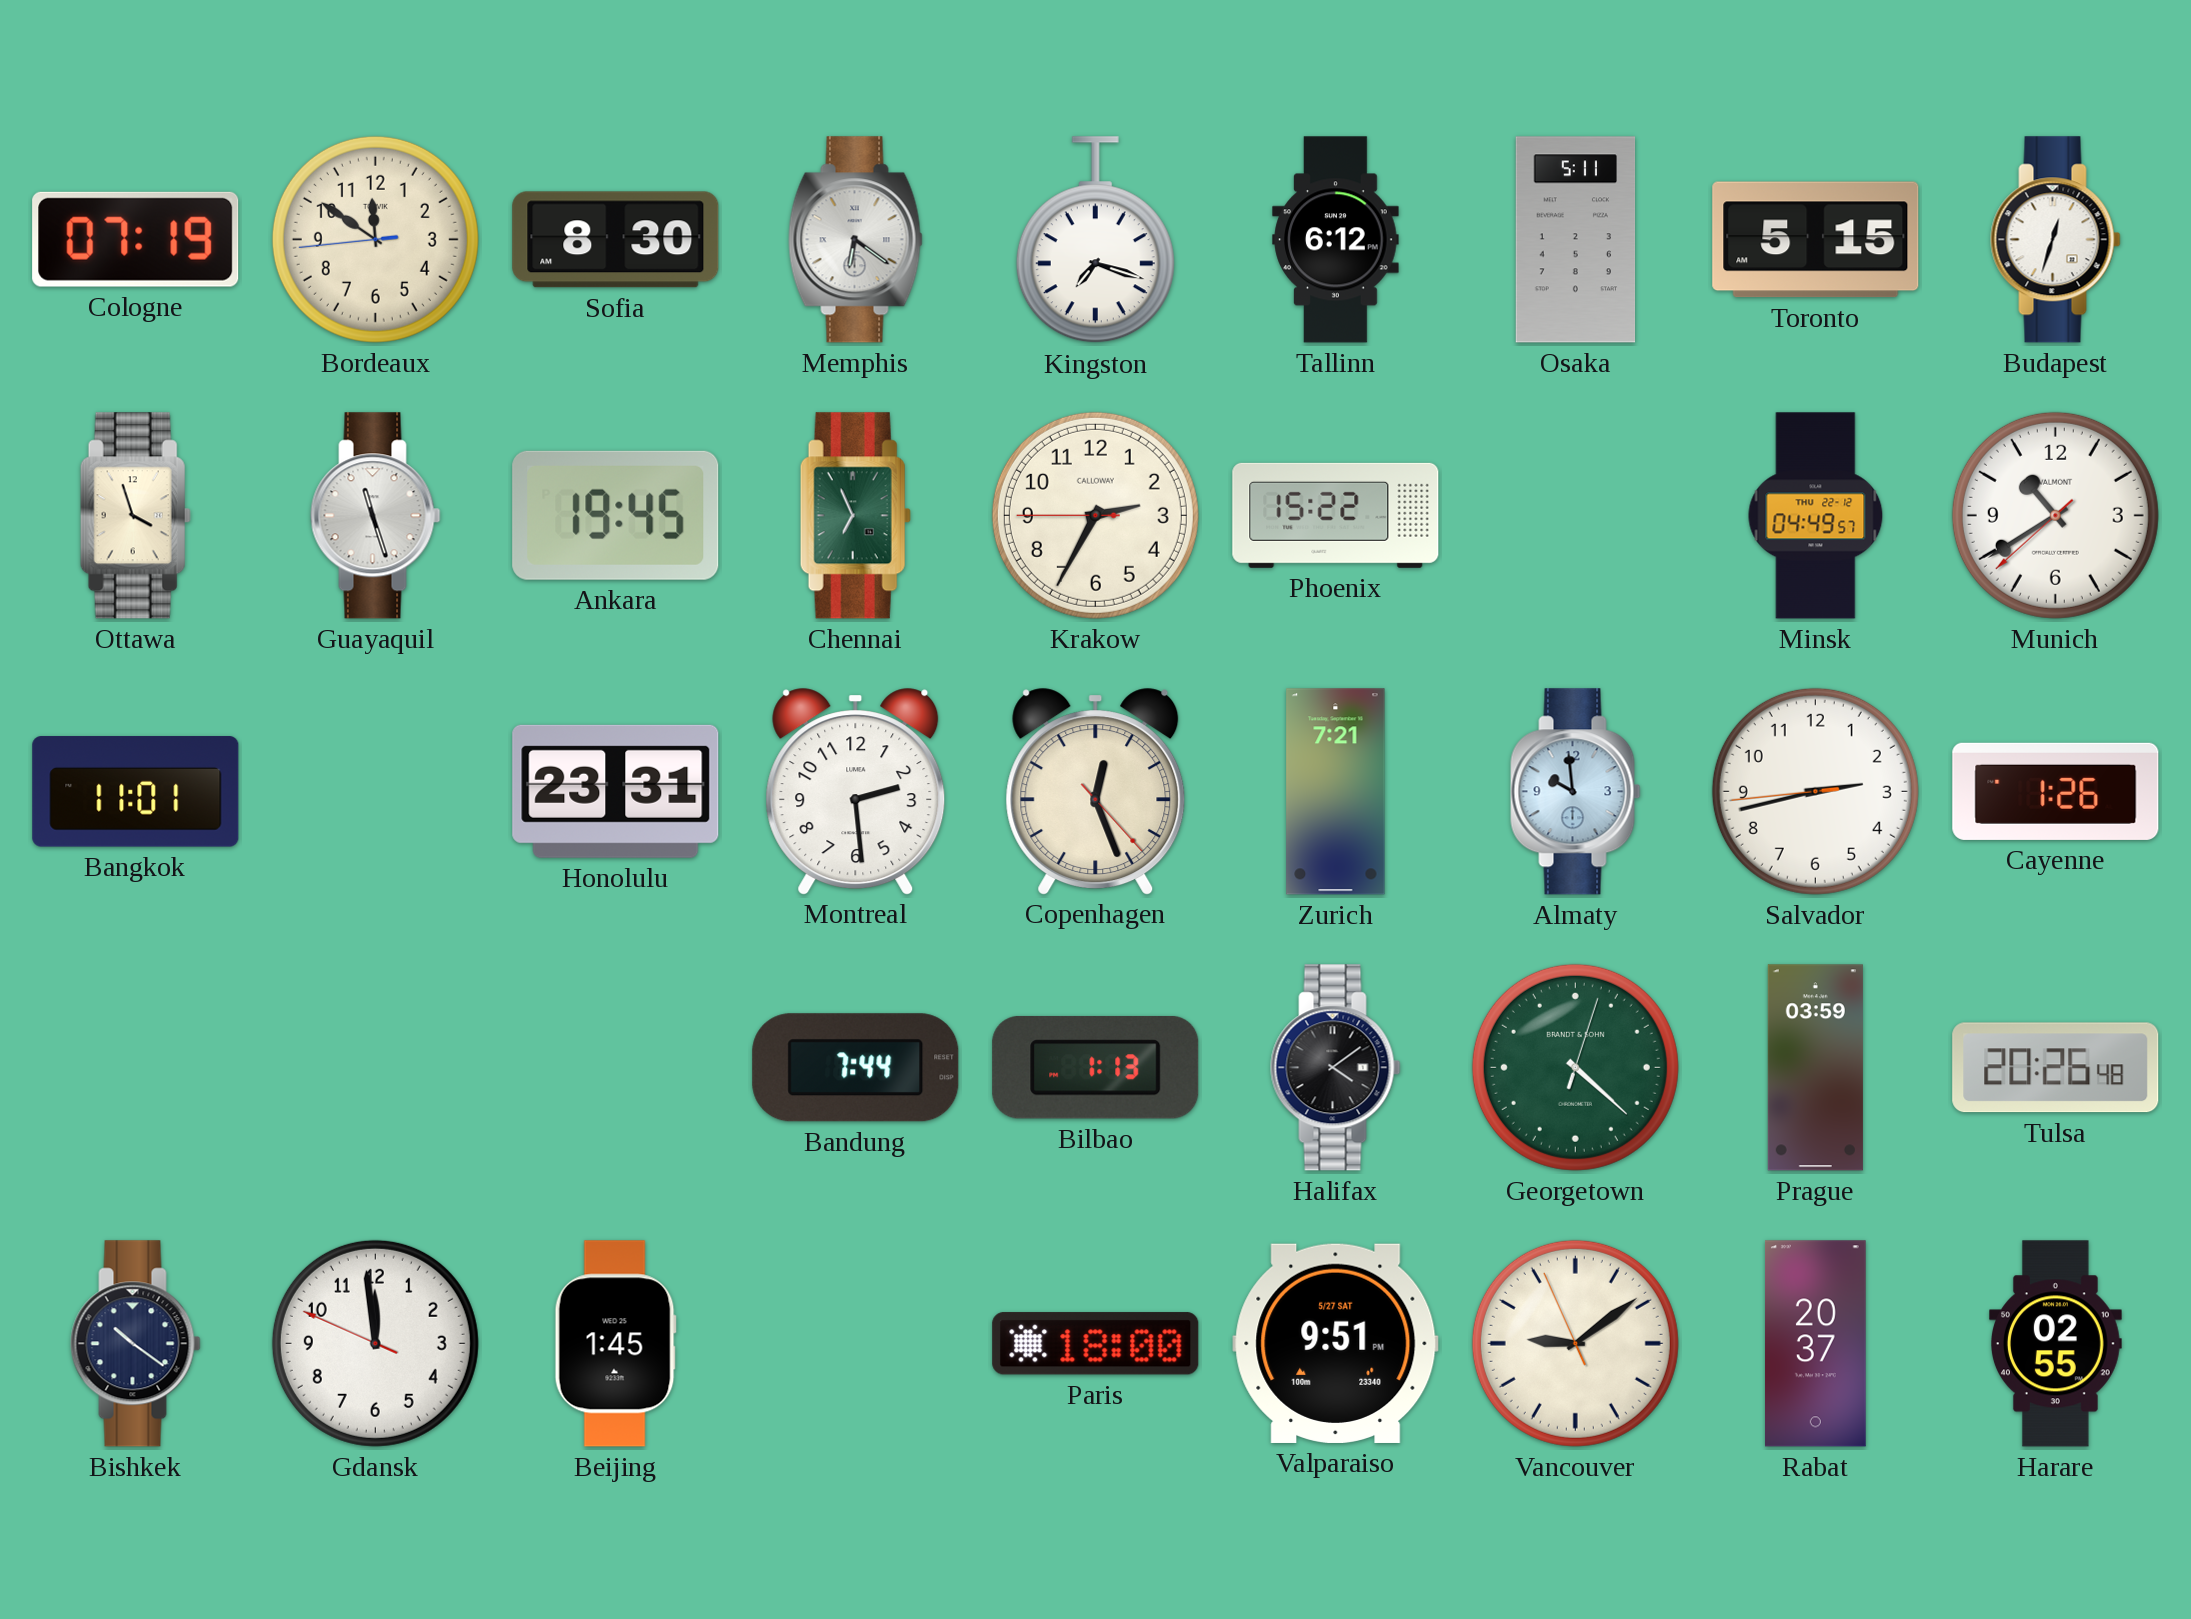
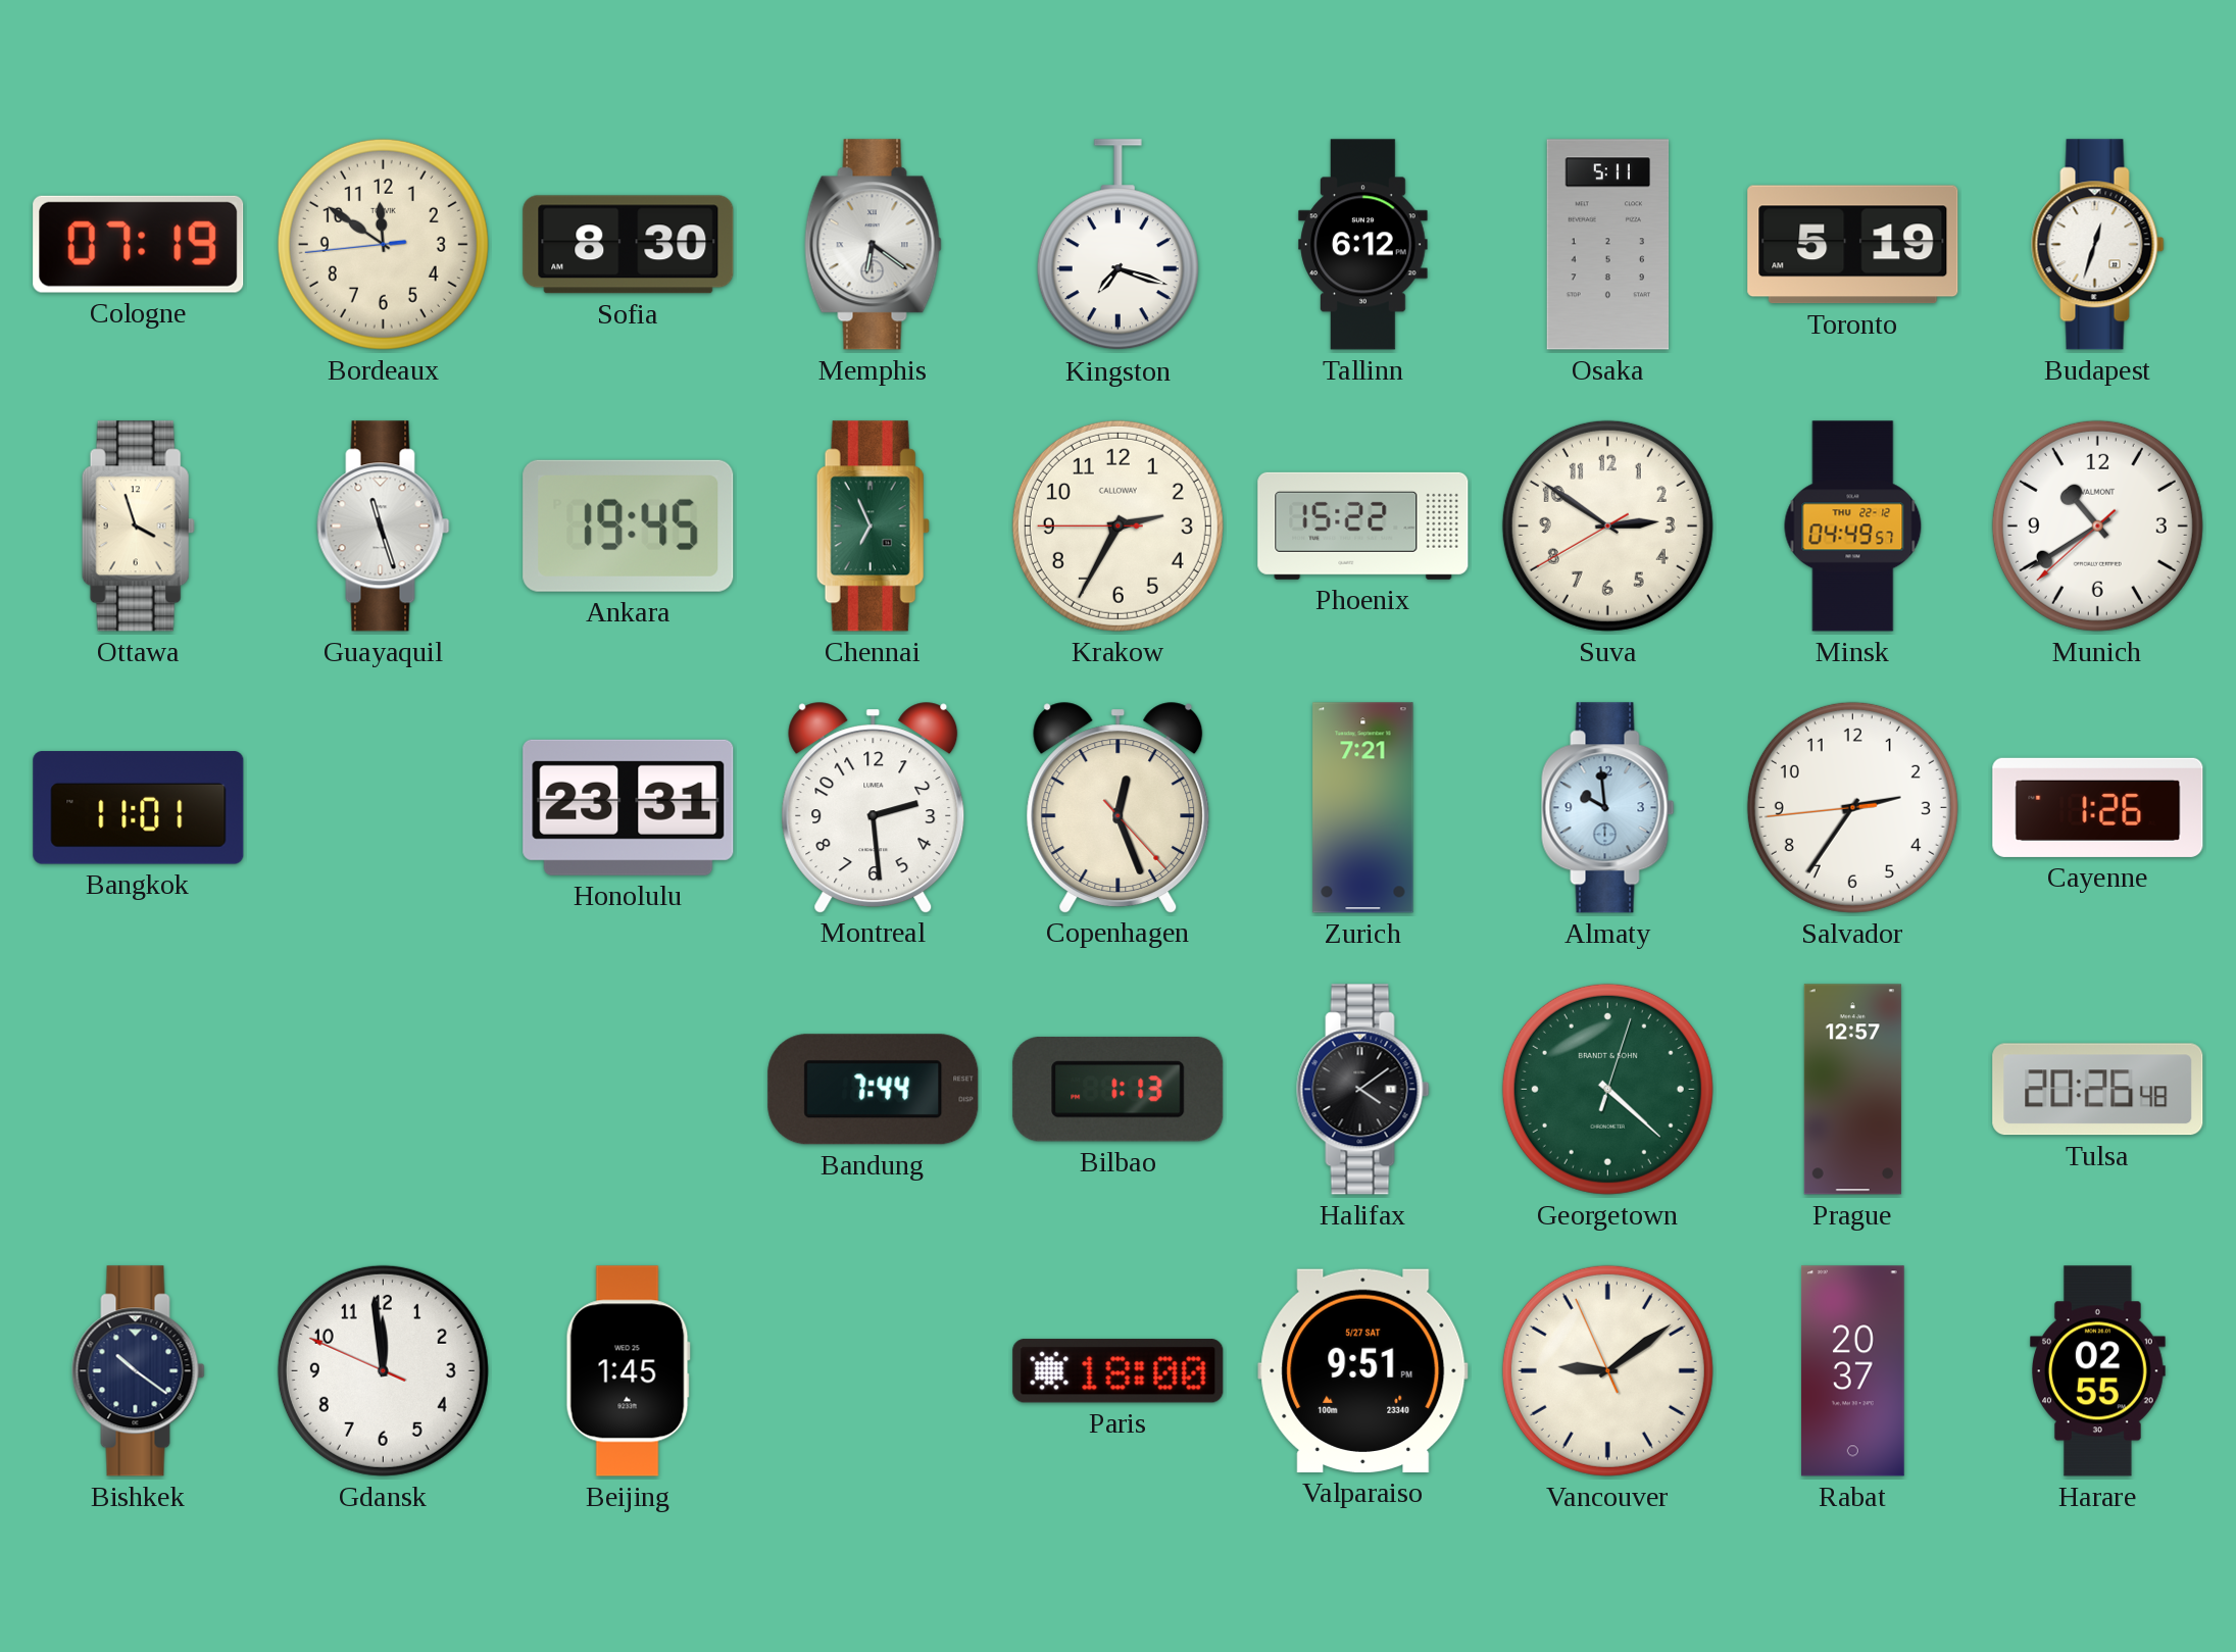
Toronto: 5:15 -> 5:19 (1853, 245)
Suva: none -> 2:50 (1607, 525)
Salvador: 2:42 -> 2:35 (1852, 807)
Prague: 03:59 -> 12:57 (1852, 1090)
